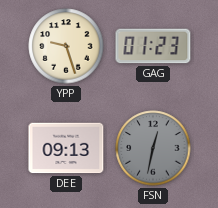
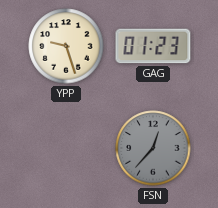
DEE: 09:13 -> none (66, 148)
FSN: 12:32 -> 12:37 (153, 148)
